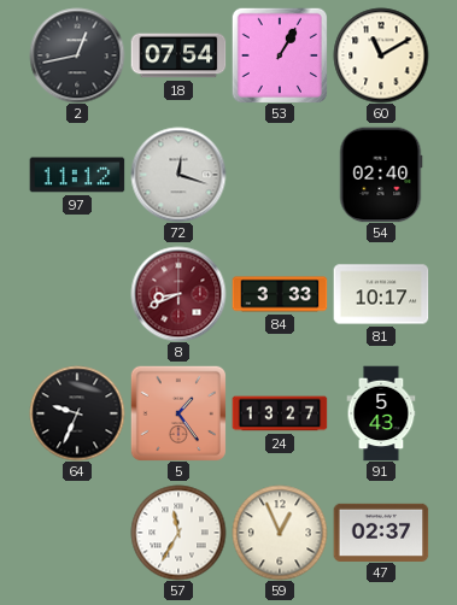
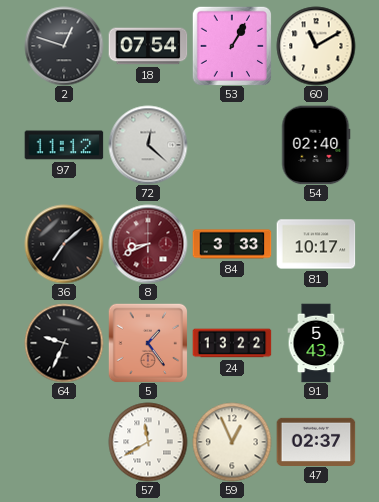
2: 12:43 -> 12:48 (64, 46)
72: 12:18 -> 12:22 (148, 145)
36: none -> 7:08 (64, 244)
24: 13:27 -> 13:22 (232, 343)
57: 11:35 -> 11:40 (148, 442)
